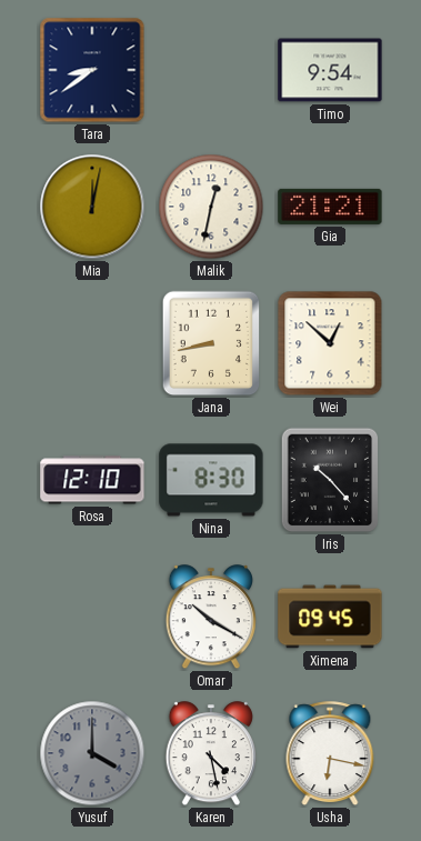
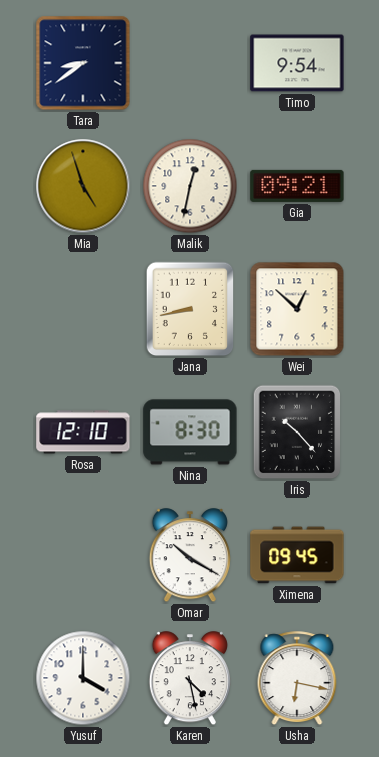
Mia: 12:02 -> 4:57 (83, 186)
Gia: 21:21 -> 09:21 (297, 186)
Yusuf dial: grey -> white (83, 678)
